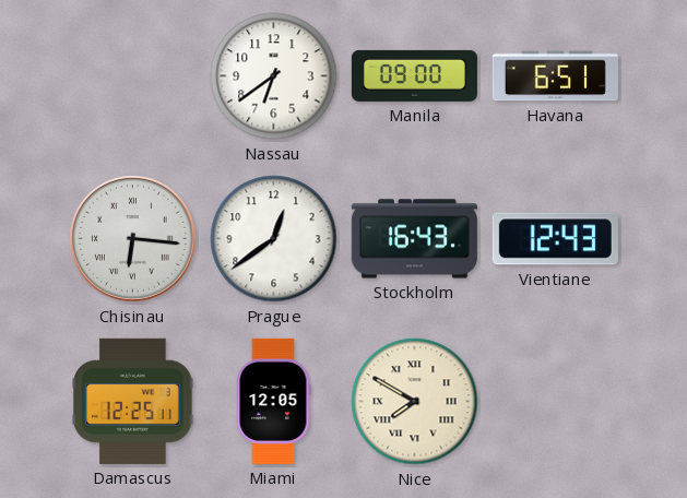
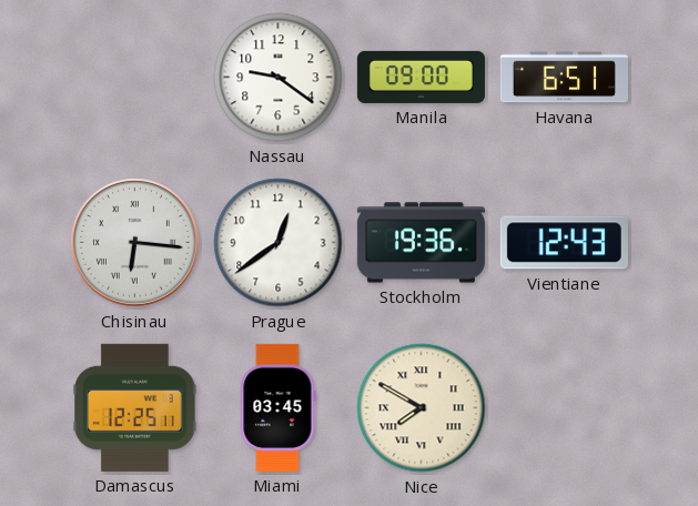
Nassau: 6:39 -> 9:21 (279, 78)
Stockholm: 16:43 -> 19:36 (421, 243)
Miami: 12:05 -> 03:45 (277, 407)
